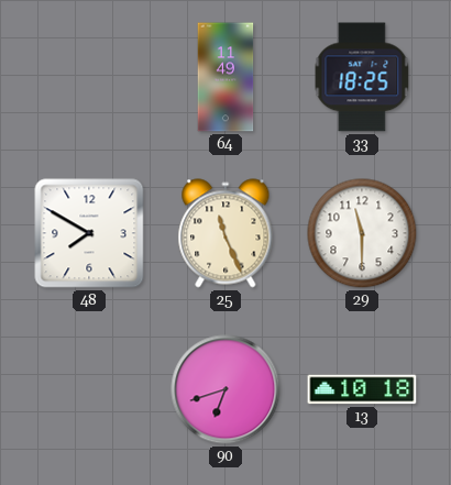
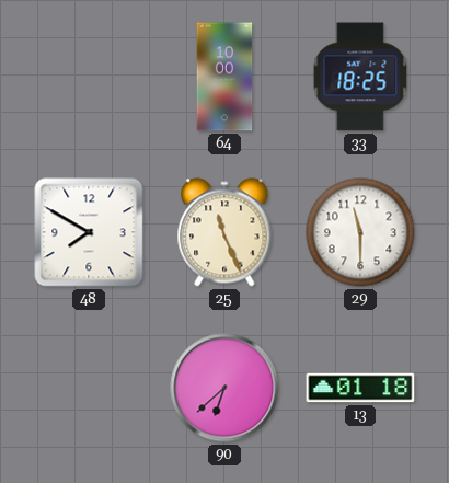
64: 11:49 -> 10:00 (225, 77)
90: 6:42 -> 6:38 (225, 388)
13: 10:18 -> 01:18 (360, 388)
